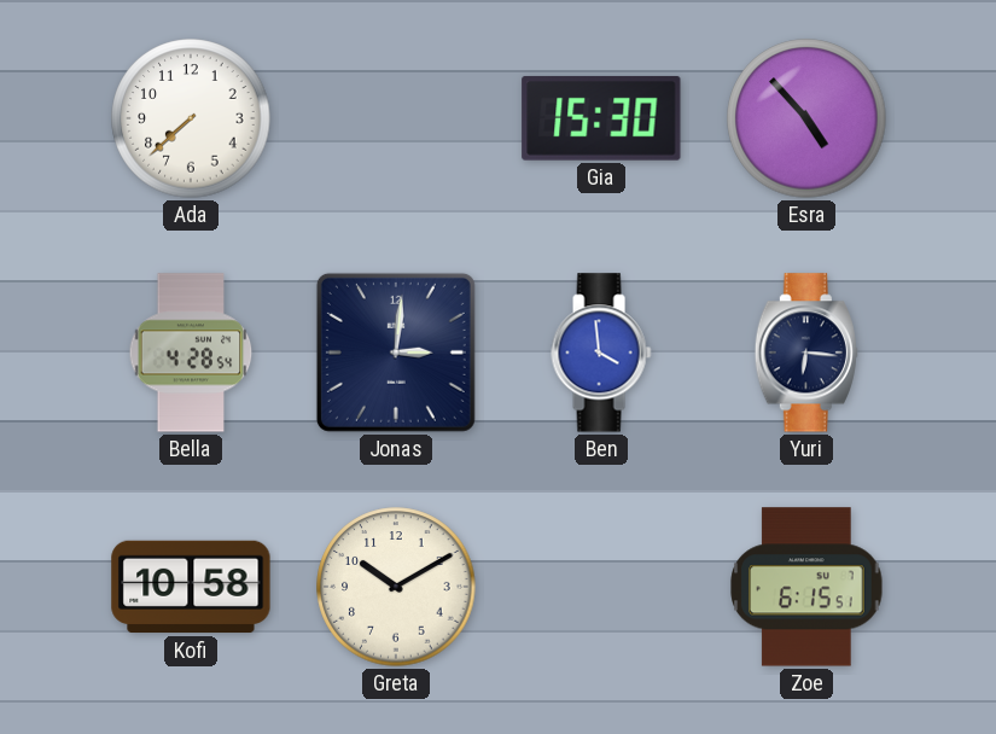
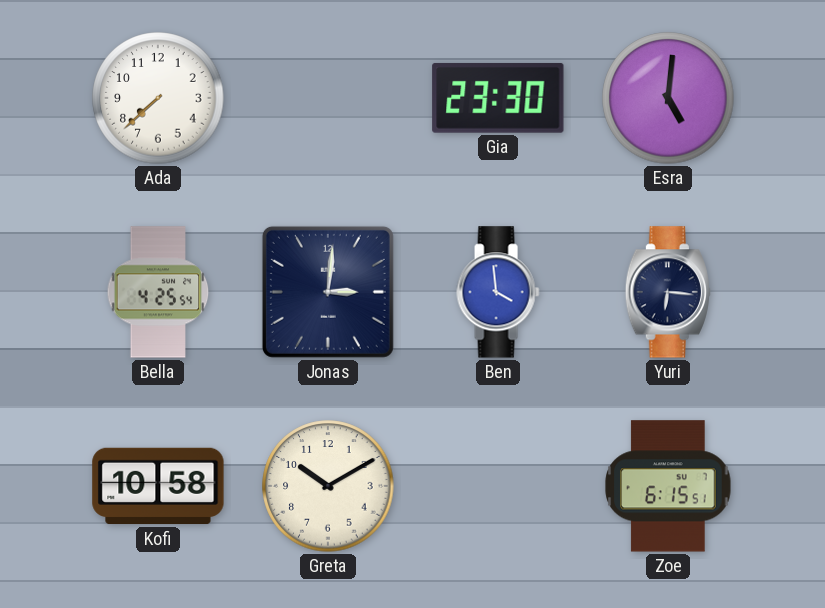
Gia: 15:30 -> 23:30 (498, 98)
Esra: 4:53 -> 5:01 (668, 98)
Bella: 4:28 -> 4:25 (158, 292)
